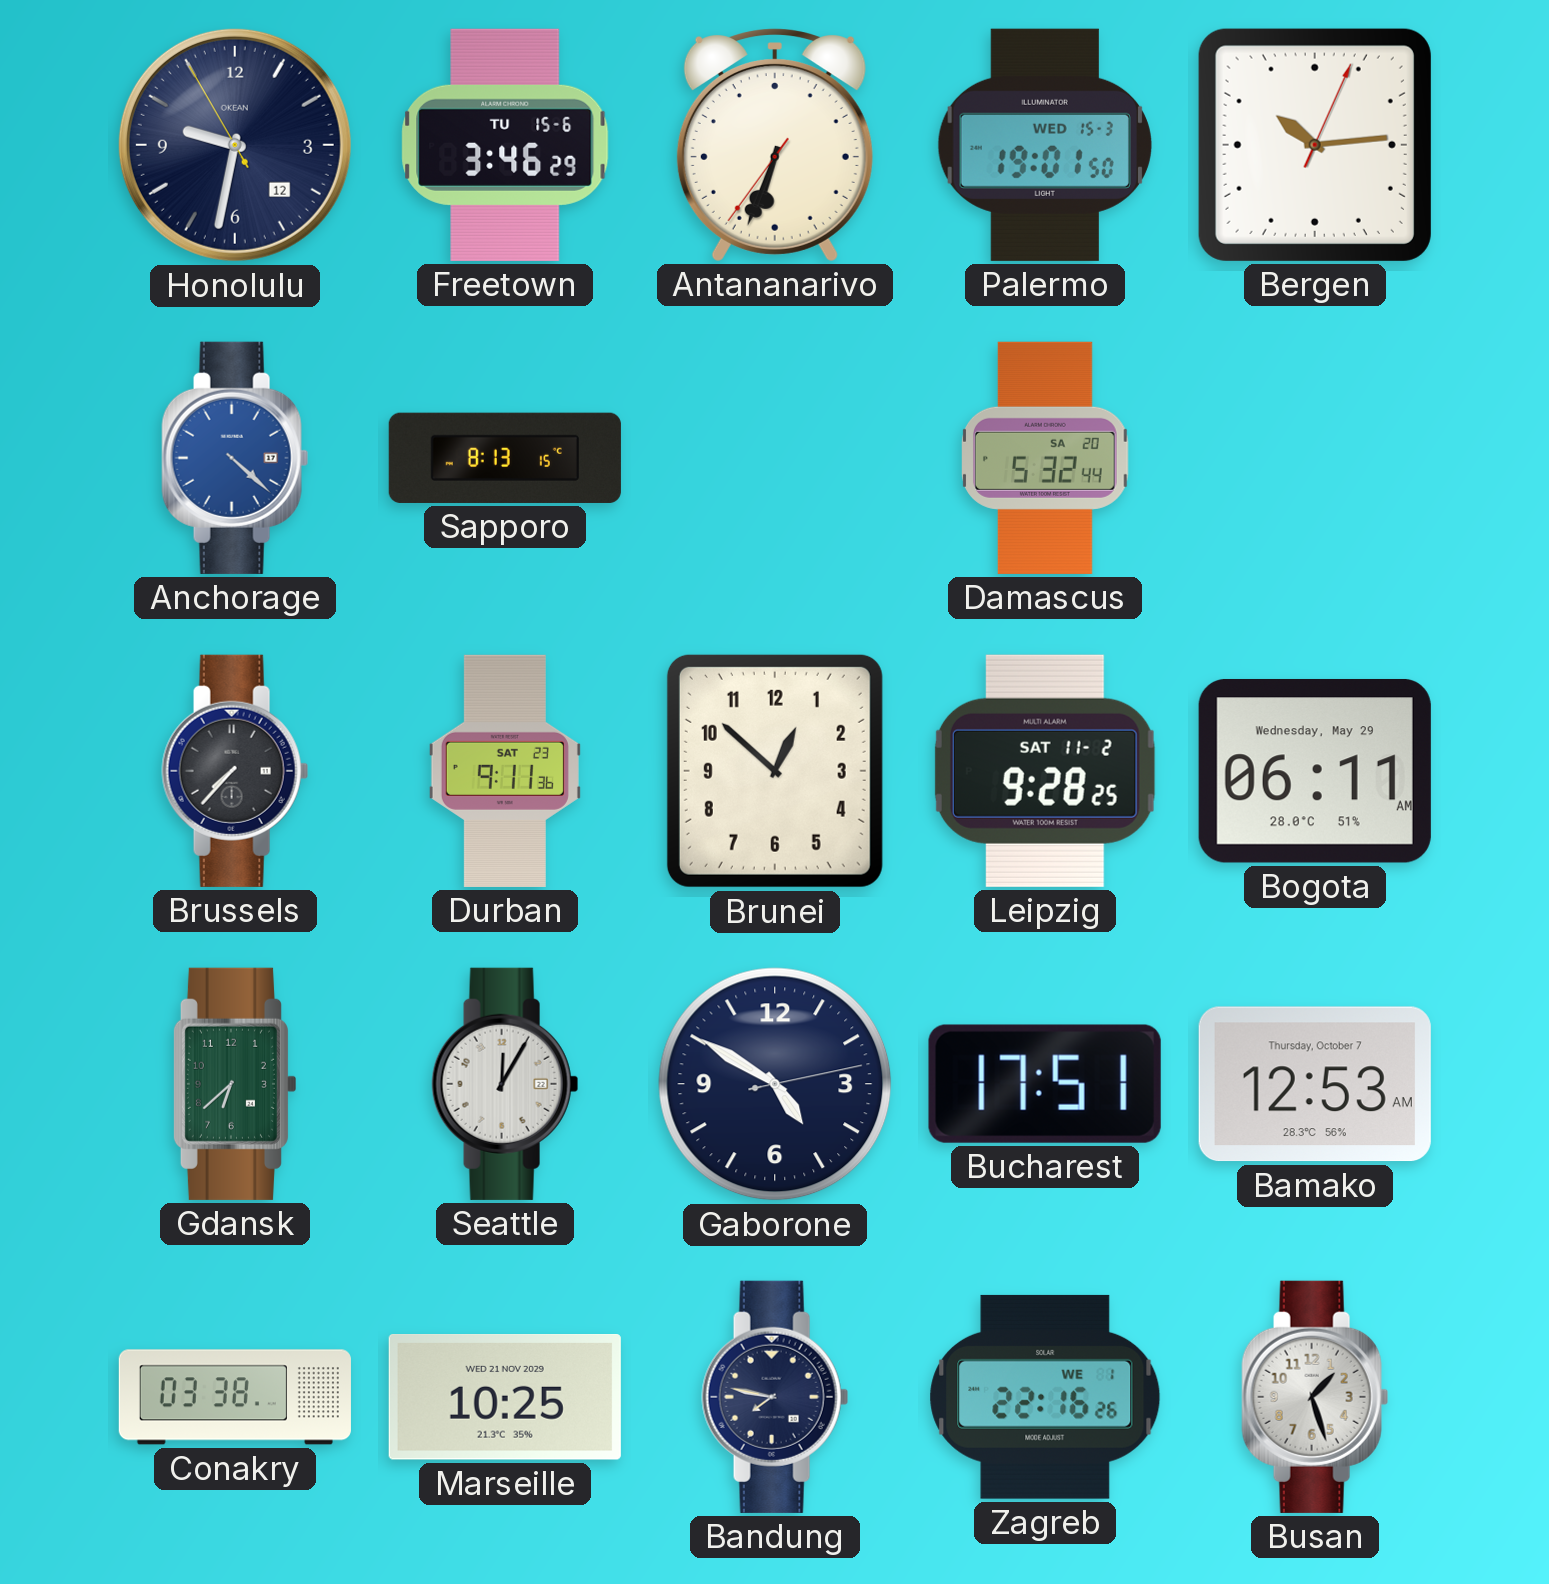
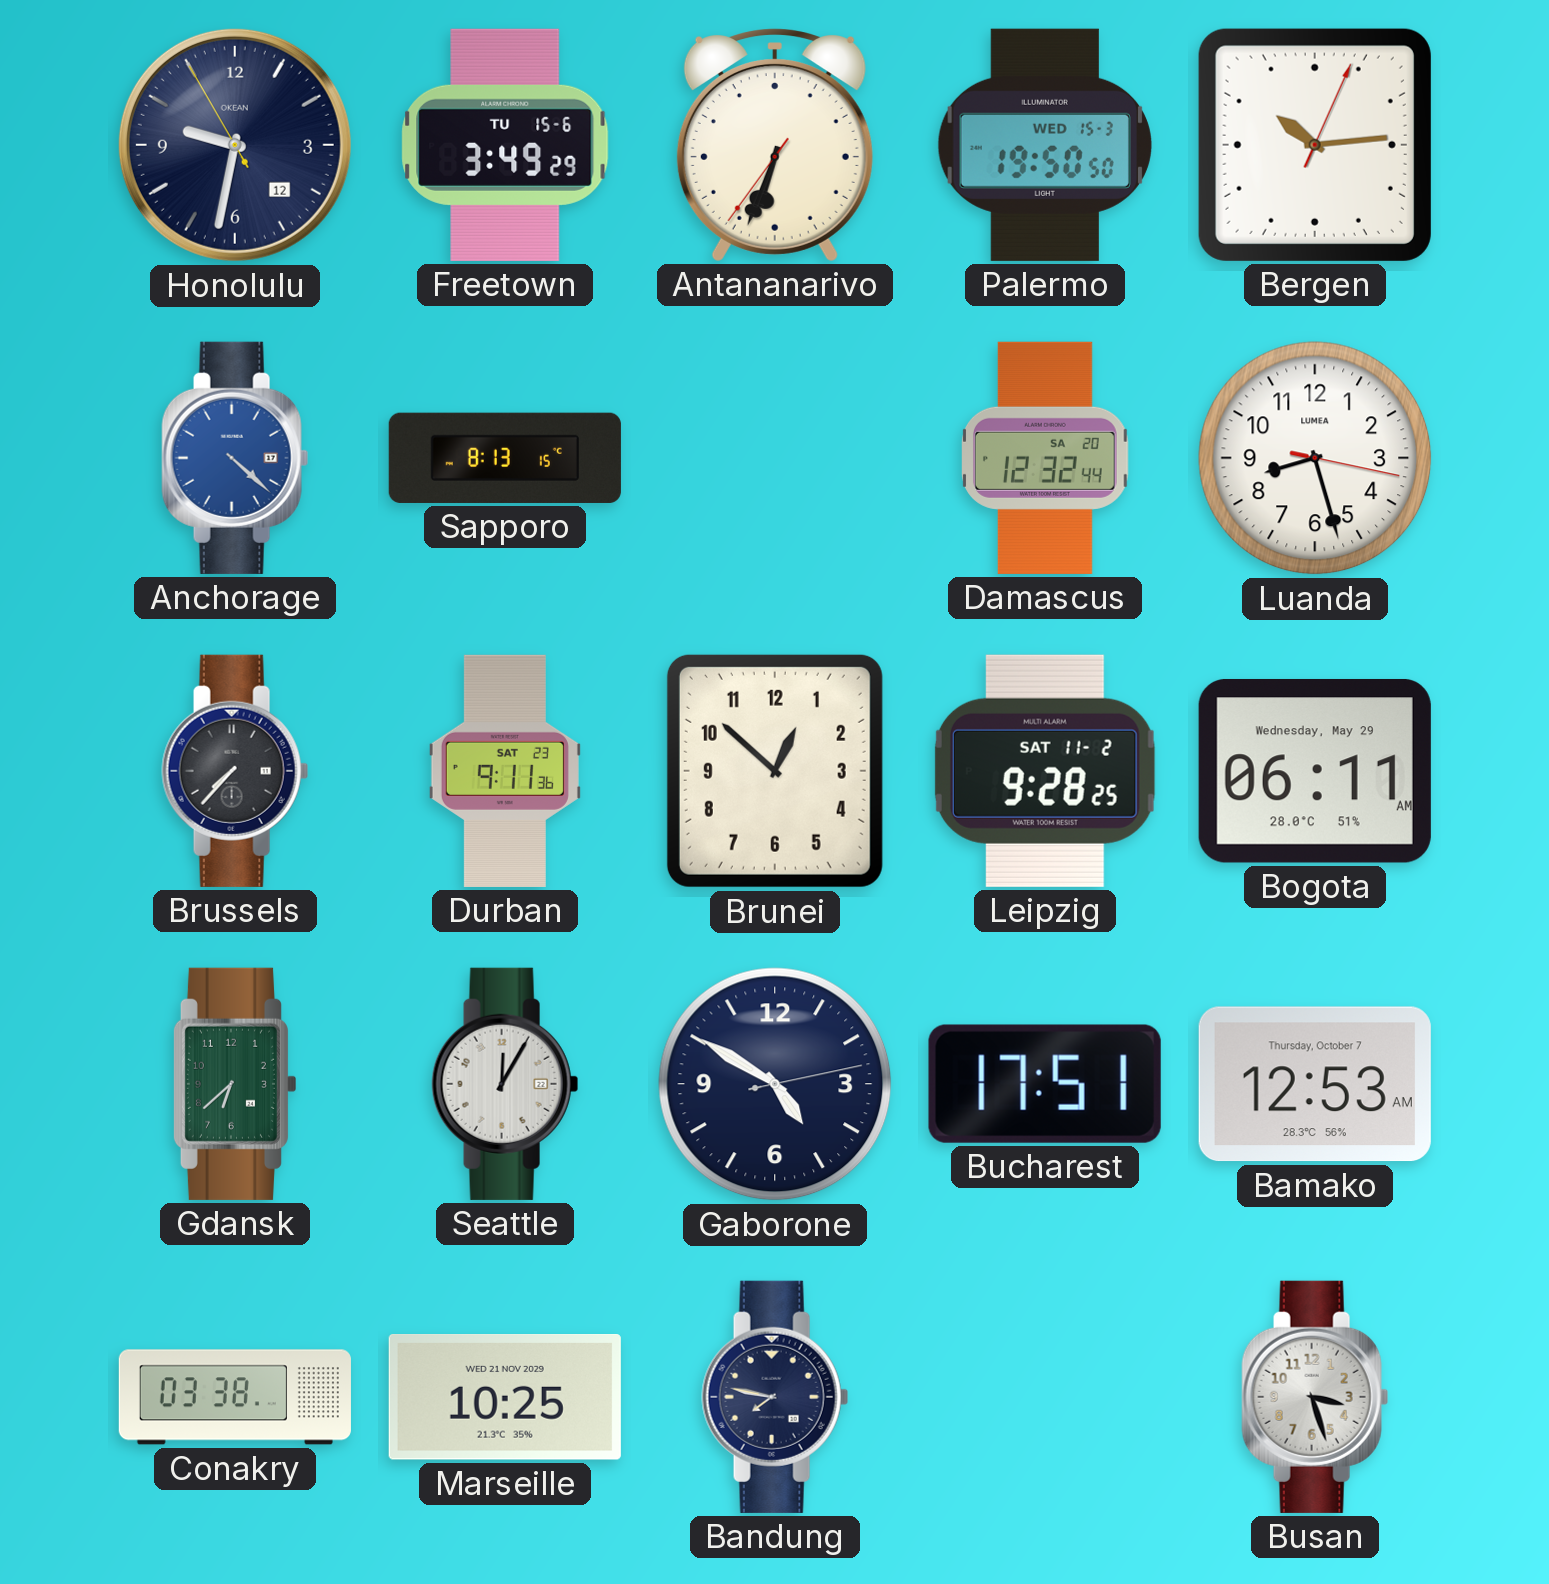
Freetown: 3:46 -> 3:49 (505, 145)
Palermo: 19:01 -> 19:50 (1045, 145)
Damascus: 5:32 -> 12:32 (1046, 458)
Luanda: none -> 8:27 (1315, 458)
Zagreb: 22:16 -> none (1045, 1397)
Busan: 1:27 -> 3:27 (1315, 1397)
